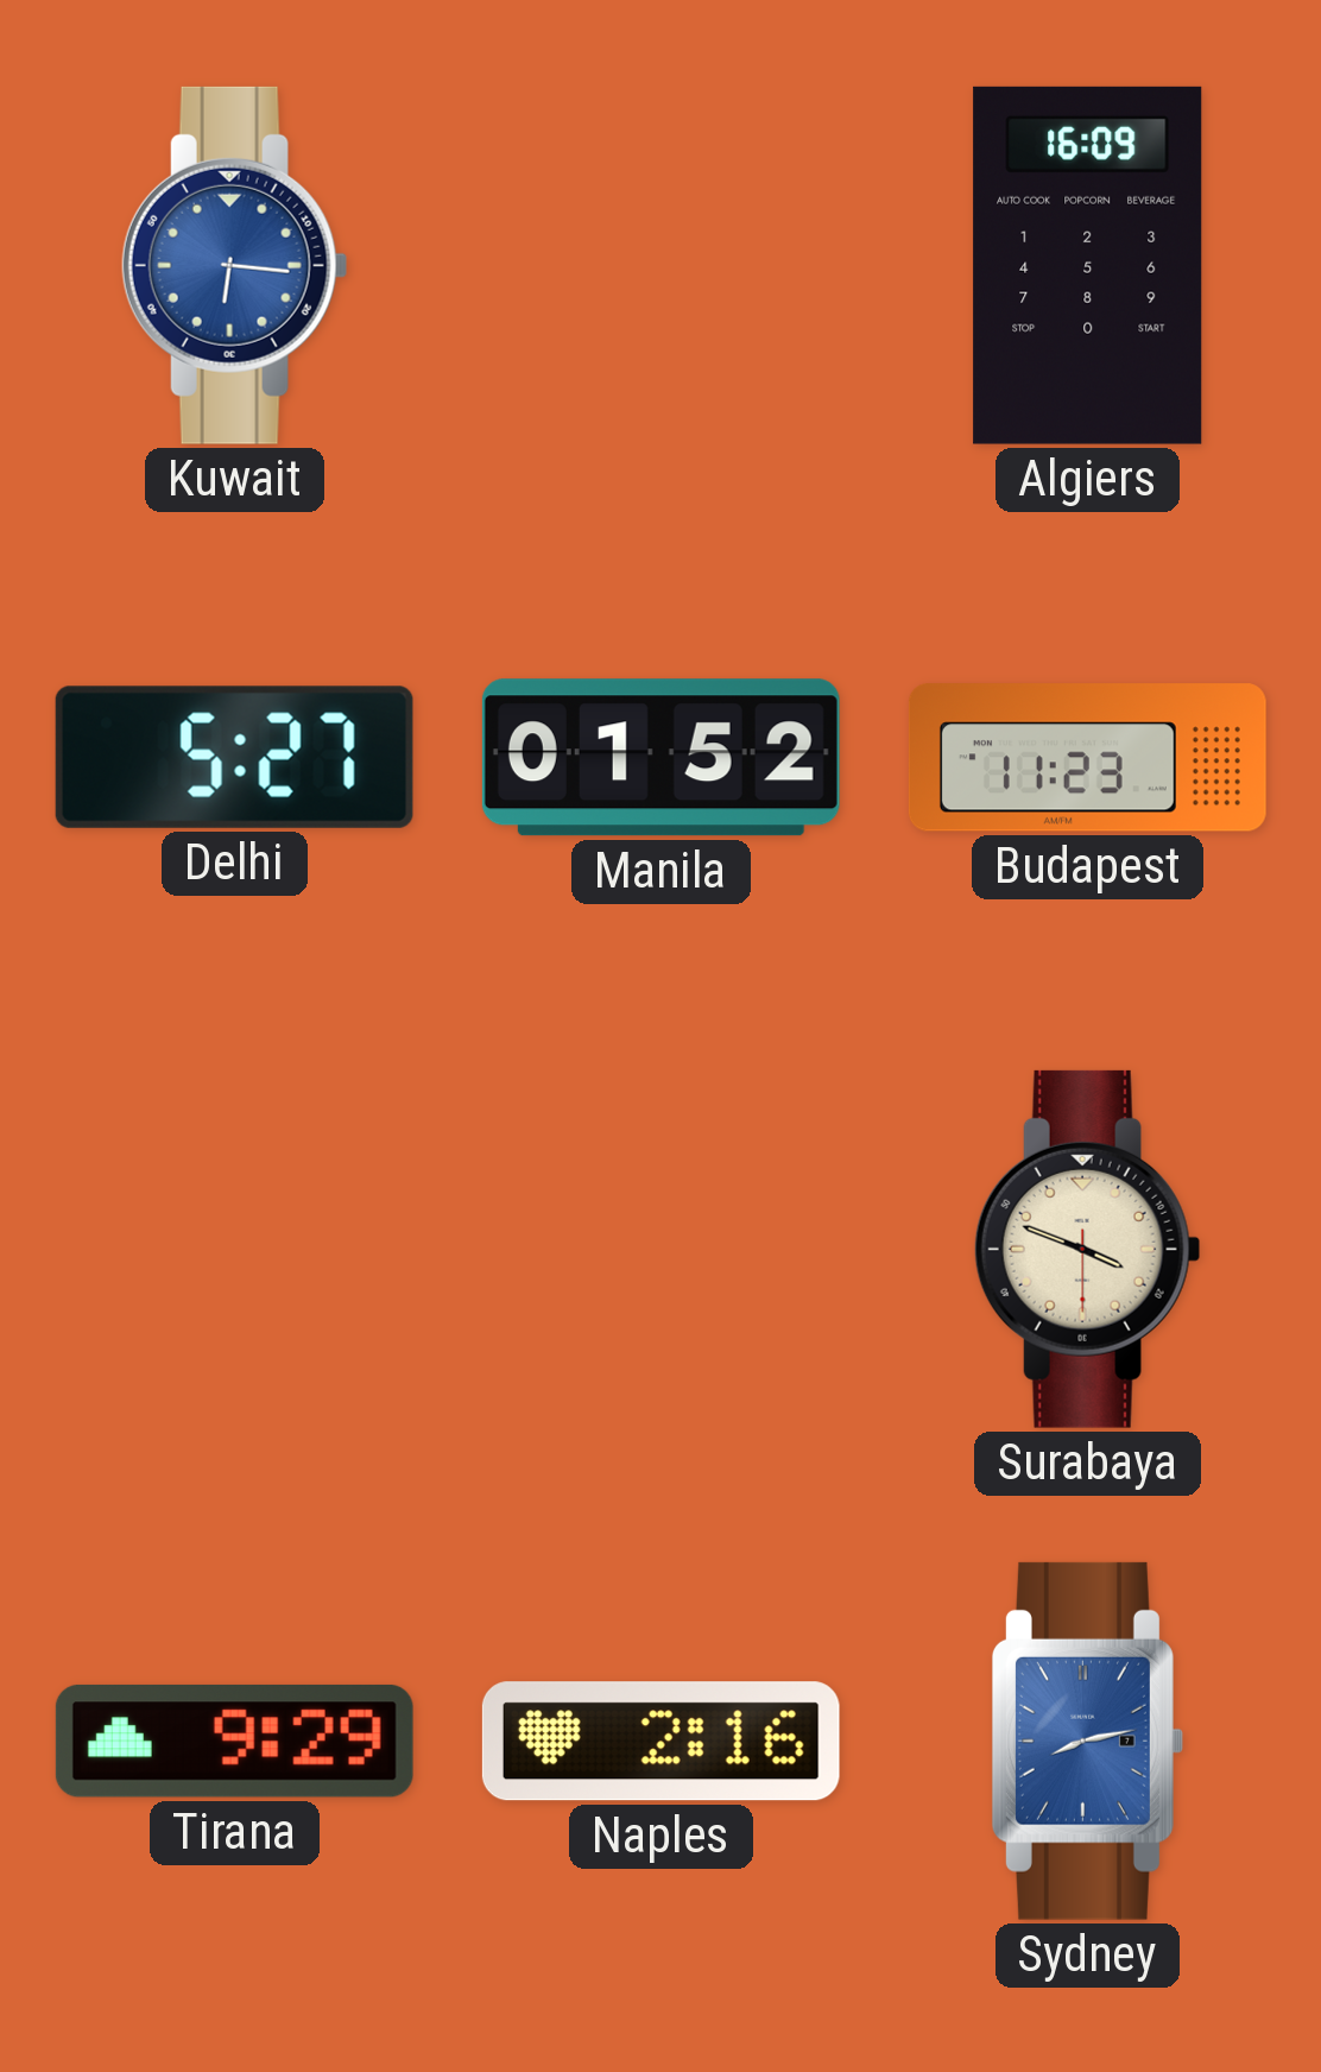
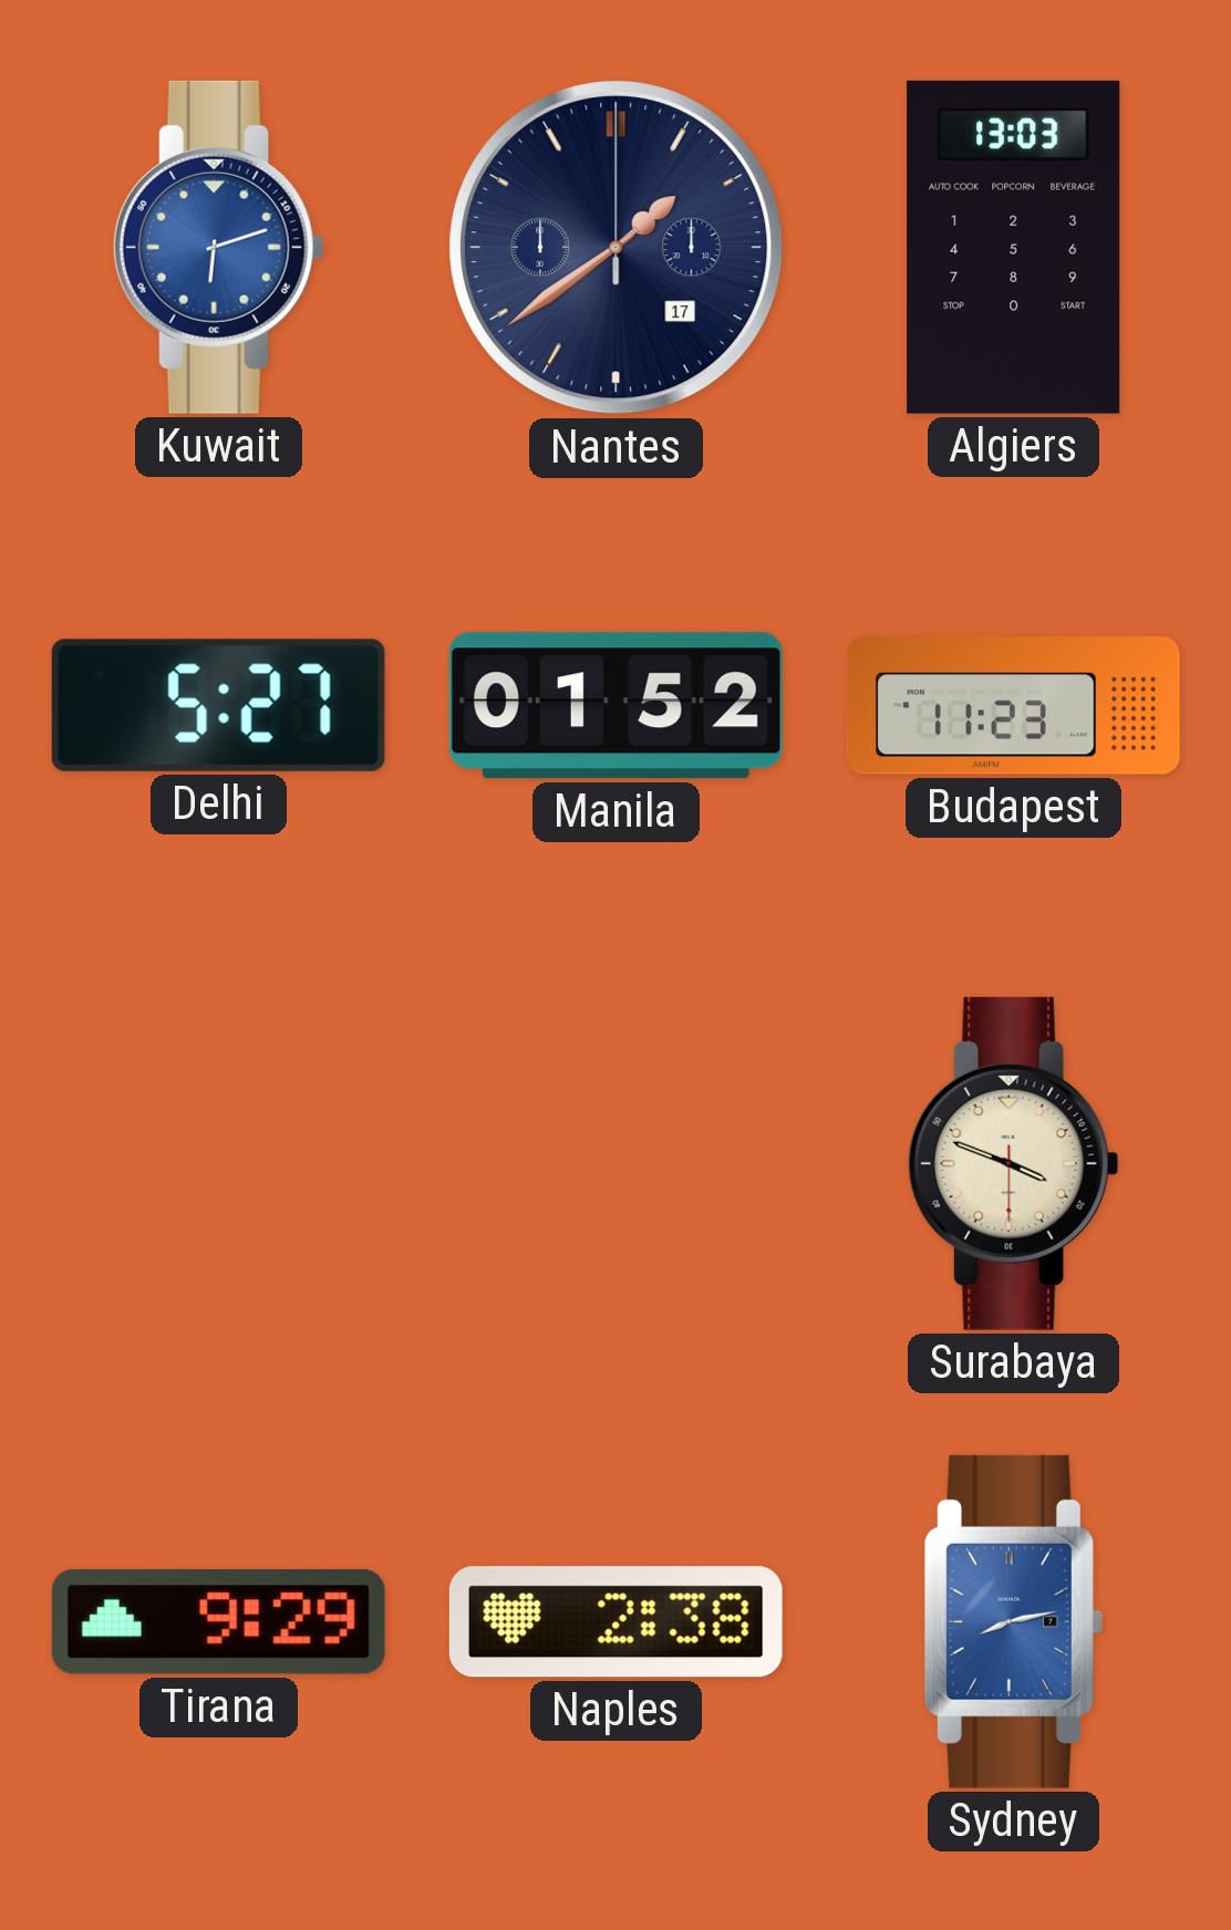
Kuwait: 6:16 -> 6:12 (218, 247)
Nantes: none -> 1:39 (617, 248)
Algiers: 16:09 -> 13:03 (1014, 247)
Naples: 2:16 -> 2:38 (615, 1622)
